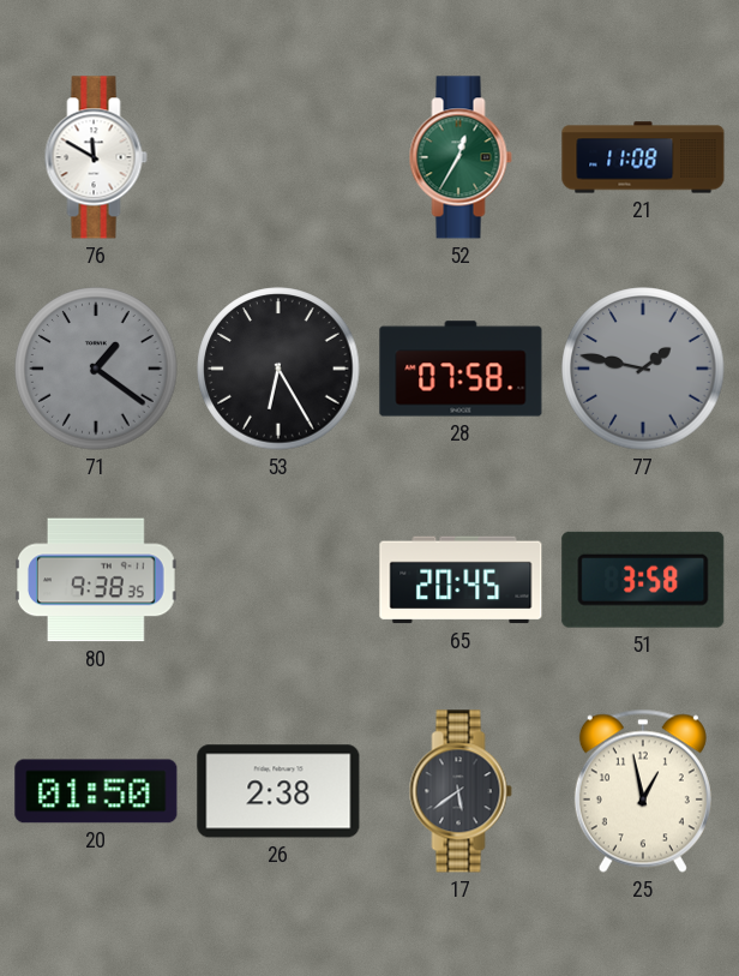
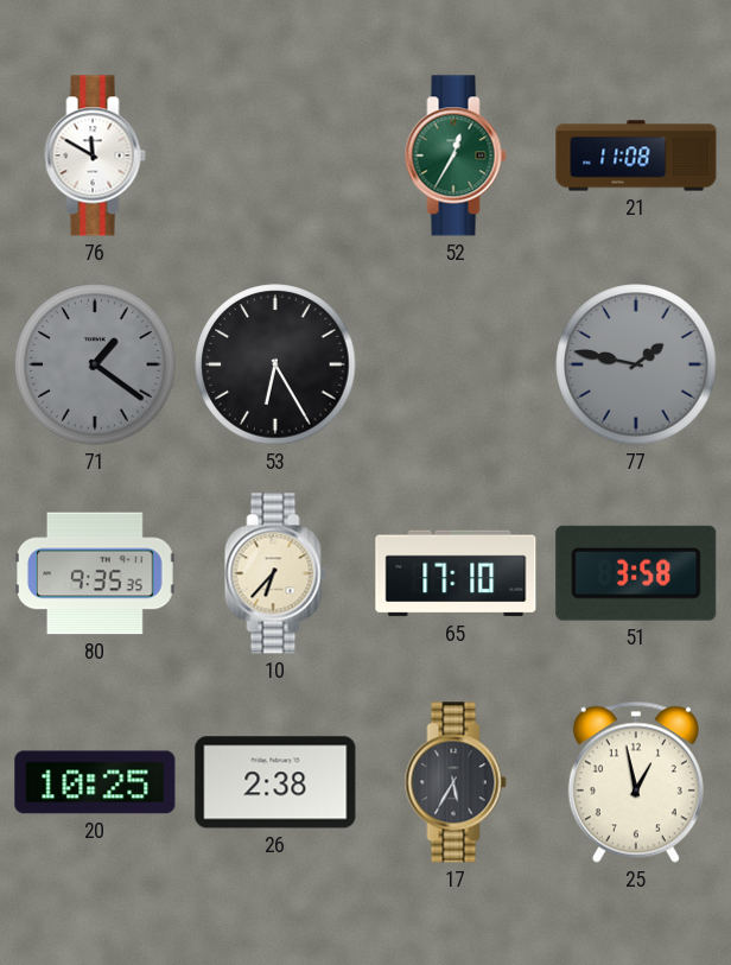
28: 07:58 -> none (461, 369)
80: 9:38 -> 9:35 (96, 573)
10: none -> 6:37 (275, 573)
65: 20:45 -> 17:10 (456, 573)
20: 01:50 -> 10:25 (95, 782)
17: 5:39 -> 5:35 (456, 782)
